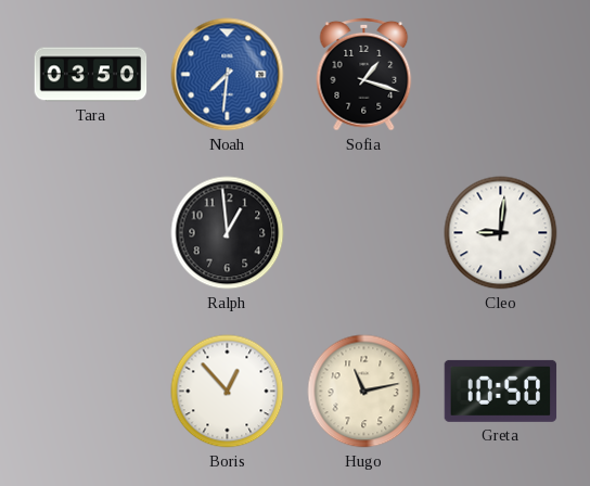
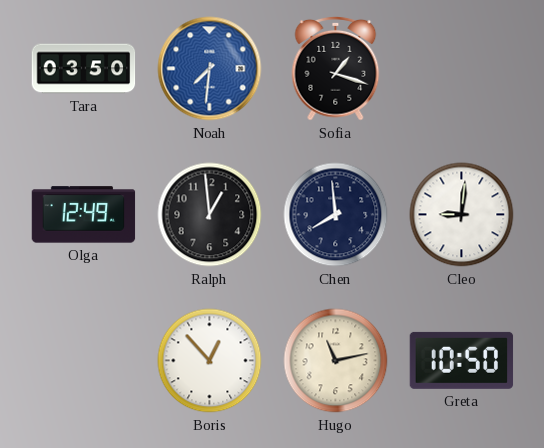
Olga: none -> 12:49 (84, 215)
Chen: none -> 7:59 (336, 215)
